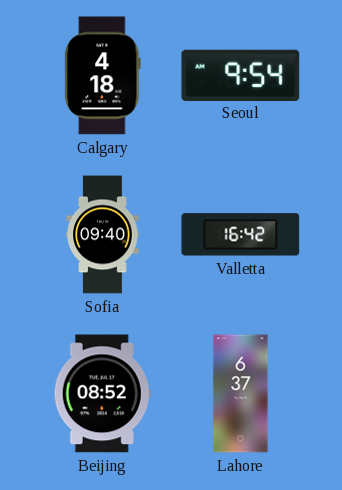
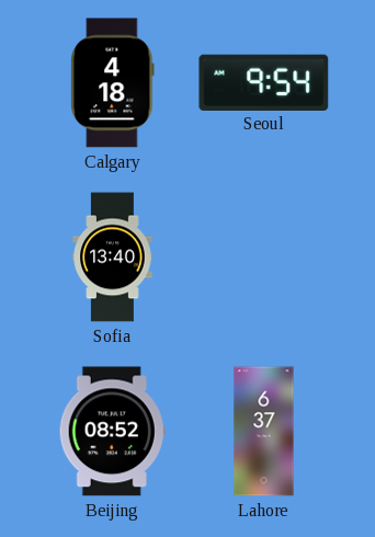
Sofia: 09:40 -> 13:40 (113, 258)
Valletta: 16:42 -> none (241, 235)
